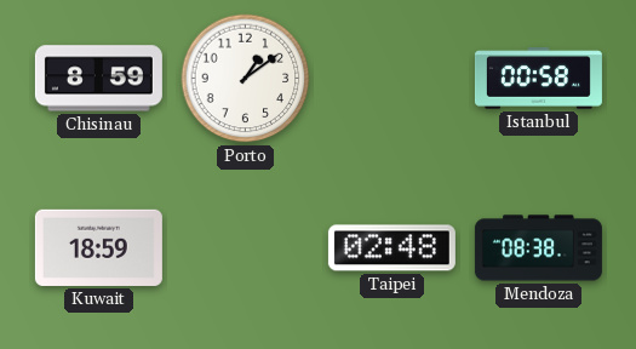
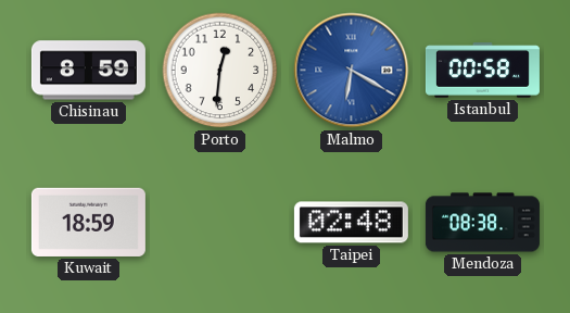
Porto: 1:09 -> 12:31 (220, 71)
Malmo: none -> 6:20 (352, 71)
